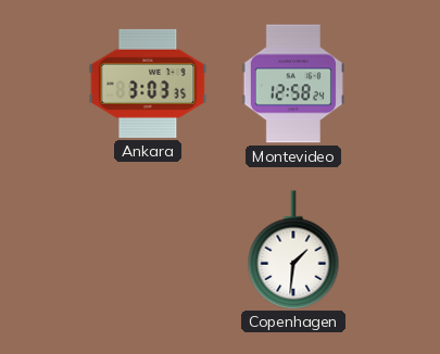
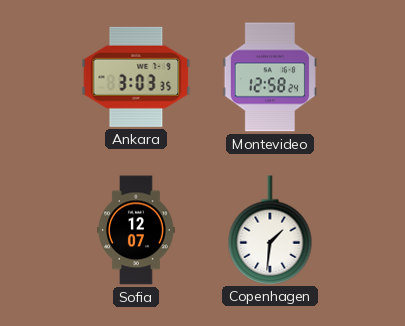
Sofia: none -> 12:07 (136, 230)
